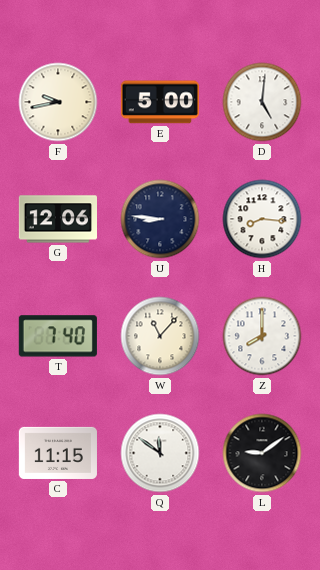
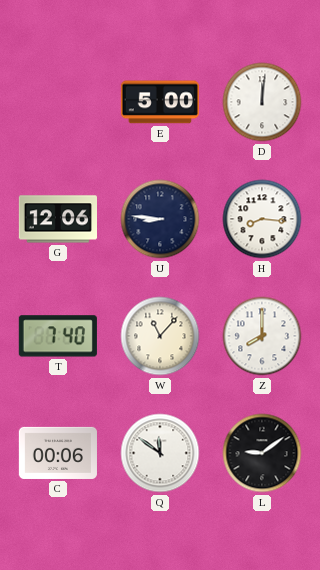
F: 9:43 -> none (58, 102)
D: 5:01 -> 12:01 (262, 102)
C: 11:15 -> 00:06 (58, 453)
